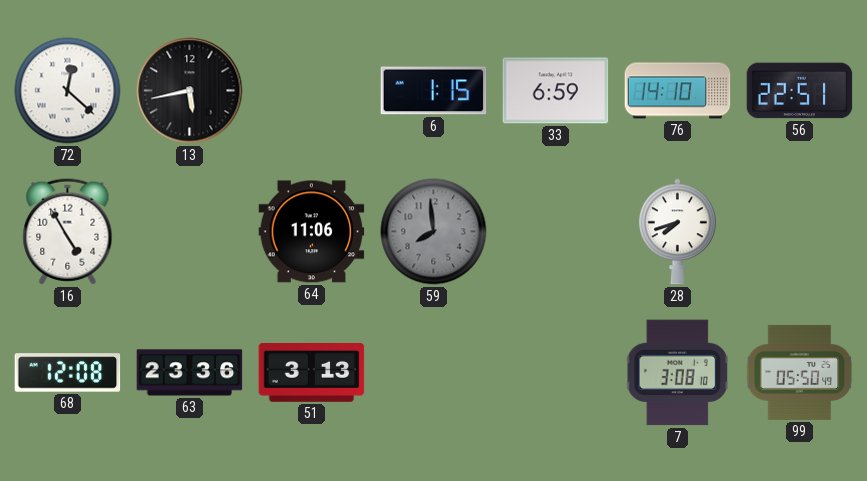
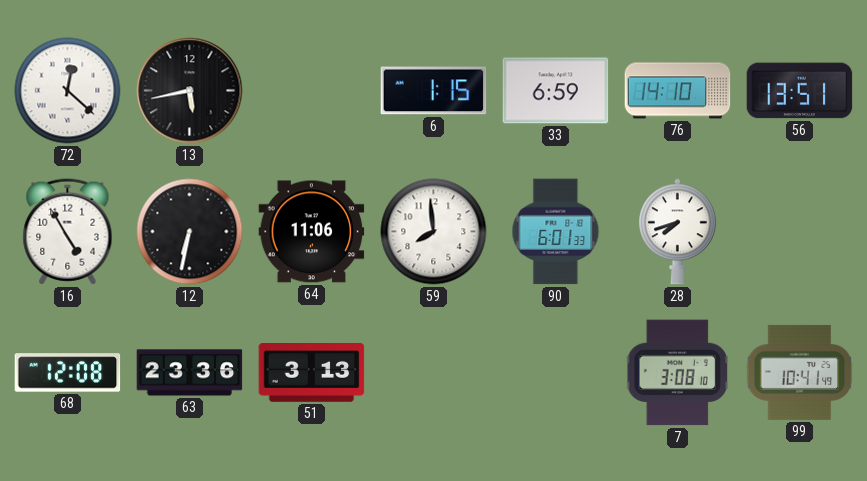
56: 22:51 -> 13:51 (800, 91)
12: none -> 6:32 (190, 232)
59 dial: grey -> white (434, 232)
90: none -> 6:01 (556, 232)
99: 05:50 -> 10:41 (800, 372)
